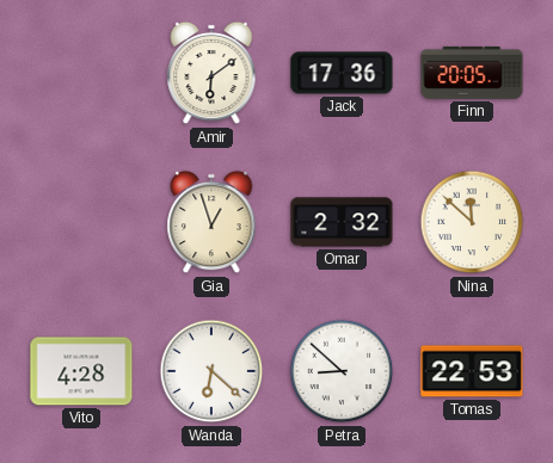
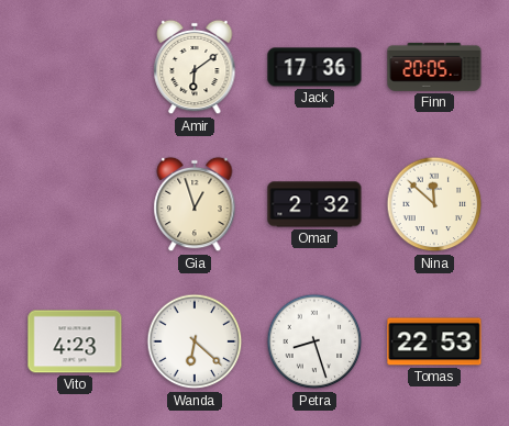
Vito: 4:28 -> 4:23 (75, 341)
Petra: 8:52 -> 8:27 (314, 341)
